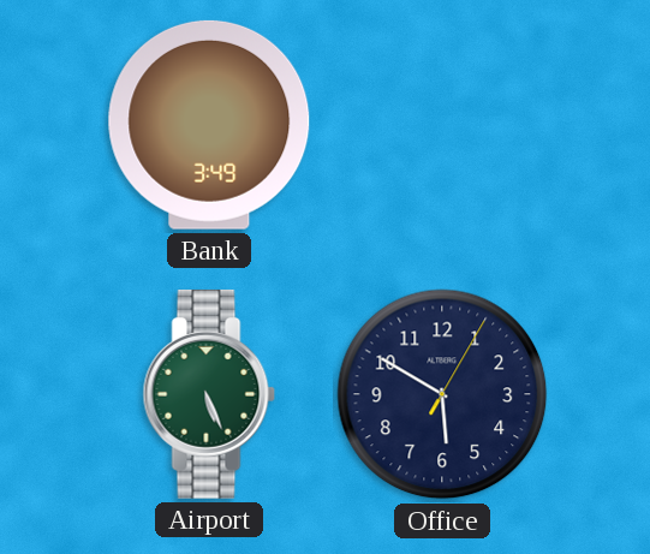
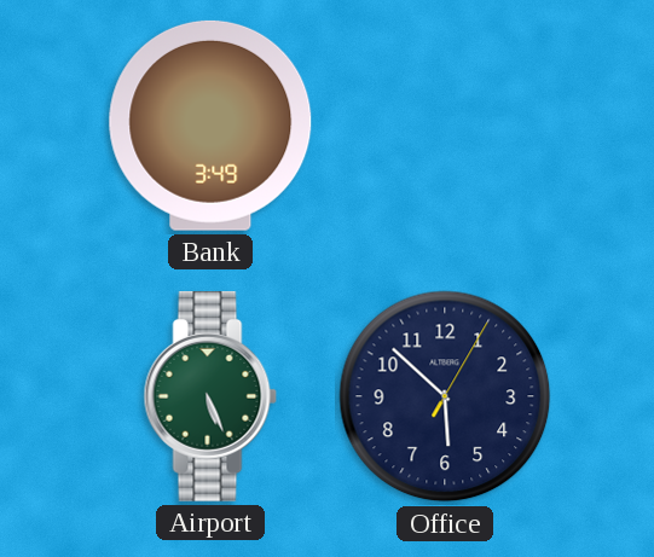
Office: 5:50 -> 5:52 (445, 396)
